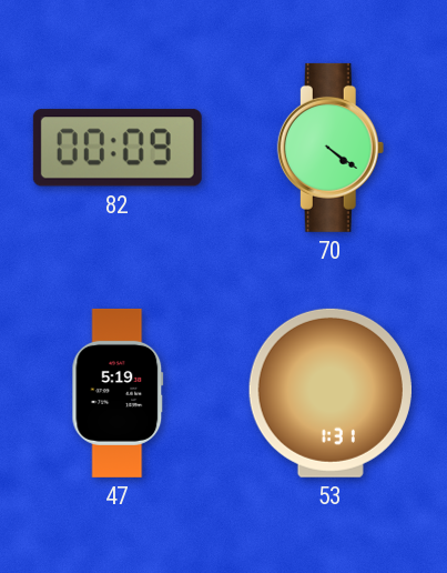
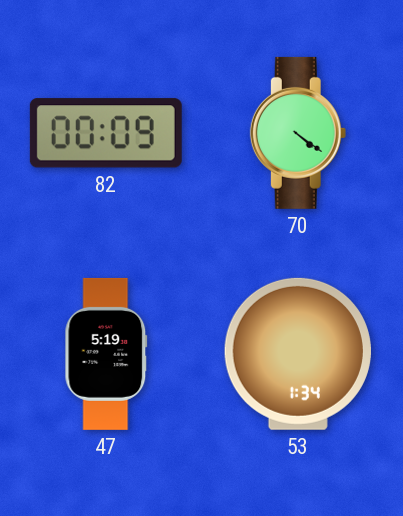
53: 1:31 -> 1:34 (298, 354)
